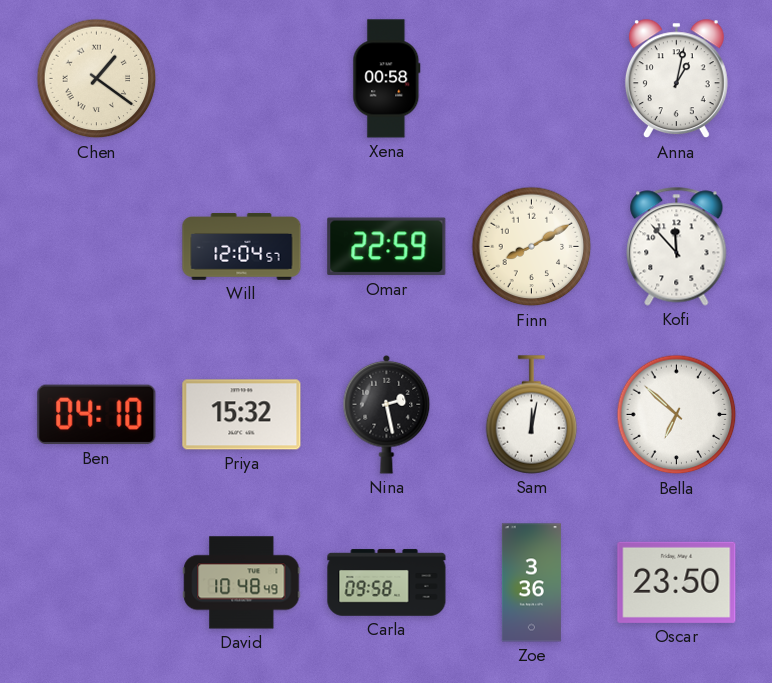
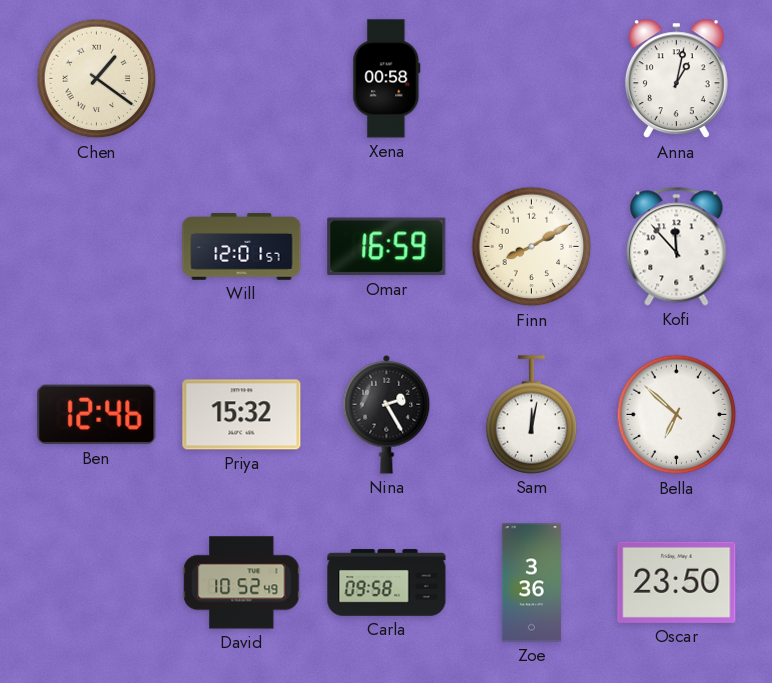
Will: 12:04 -> 12:01 (242, 247)
Omar: 22:59 -> 16:59 (387, 247)
Ben: 04:10 -> 12:46 (97, 415)
Nina: 2:28 -> 2:25 (387, 414)
David: 10:48 -> 10:52 (242, 583)
